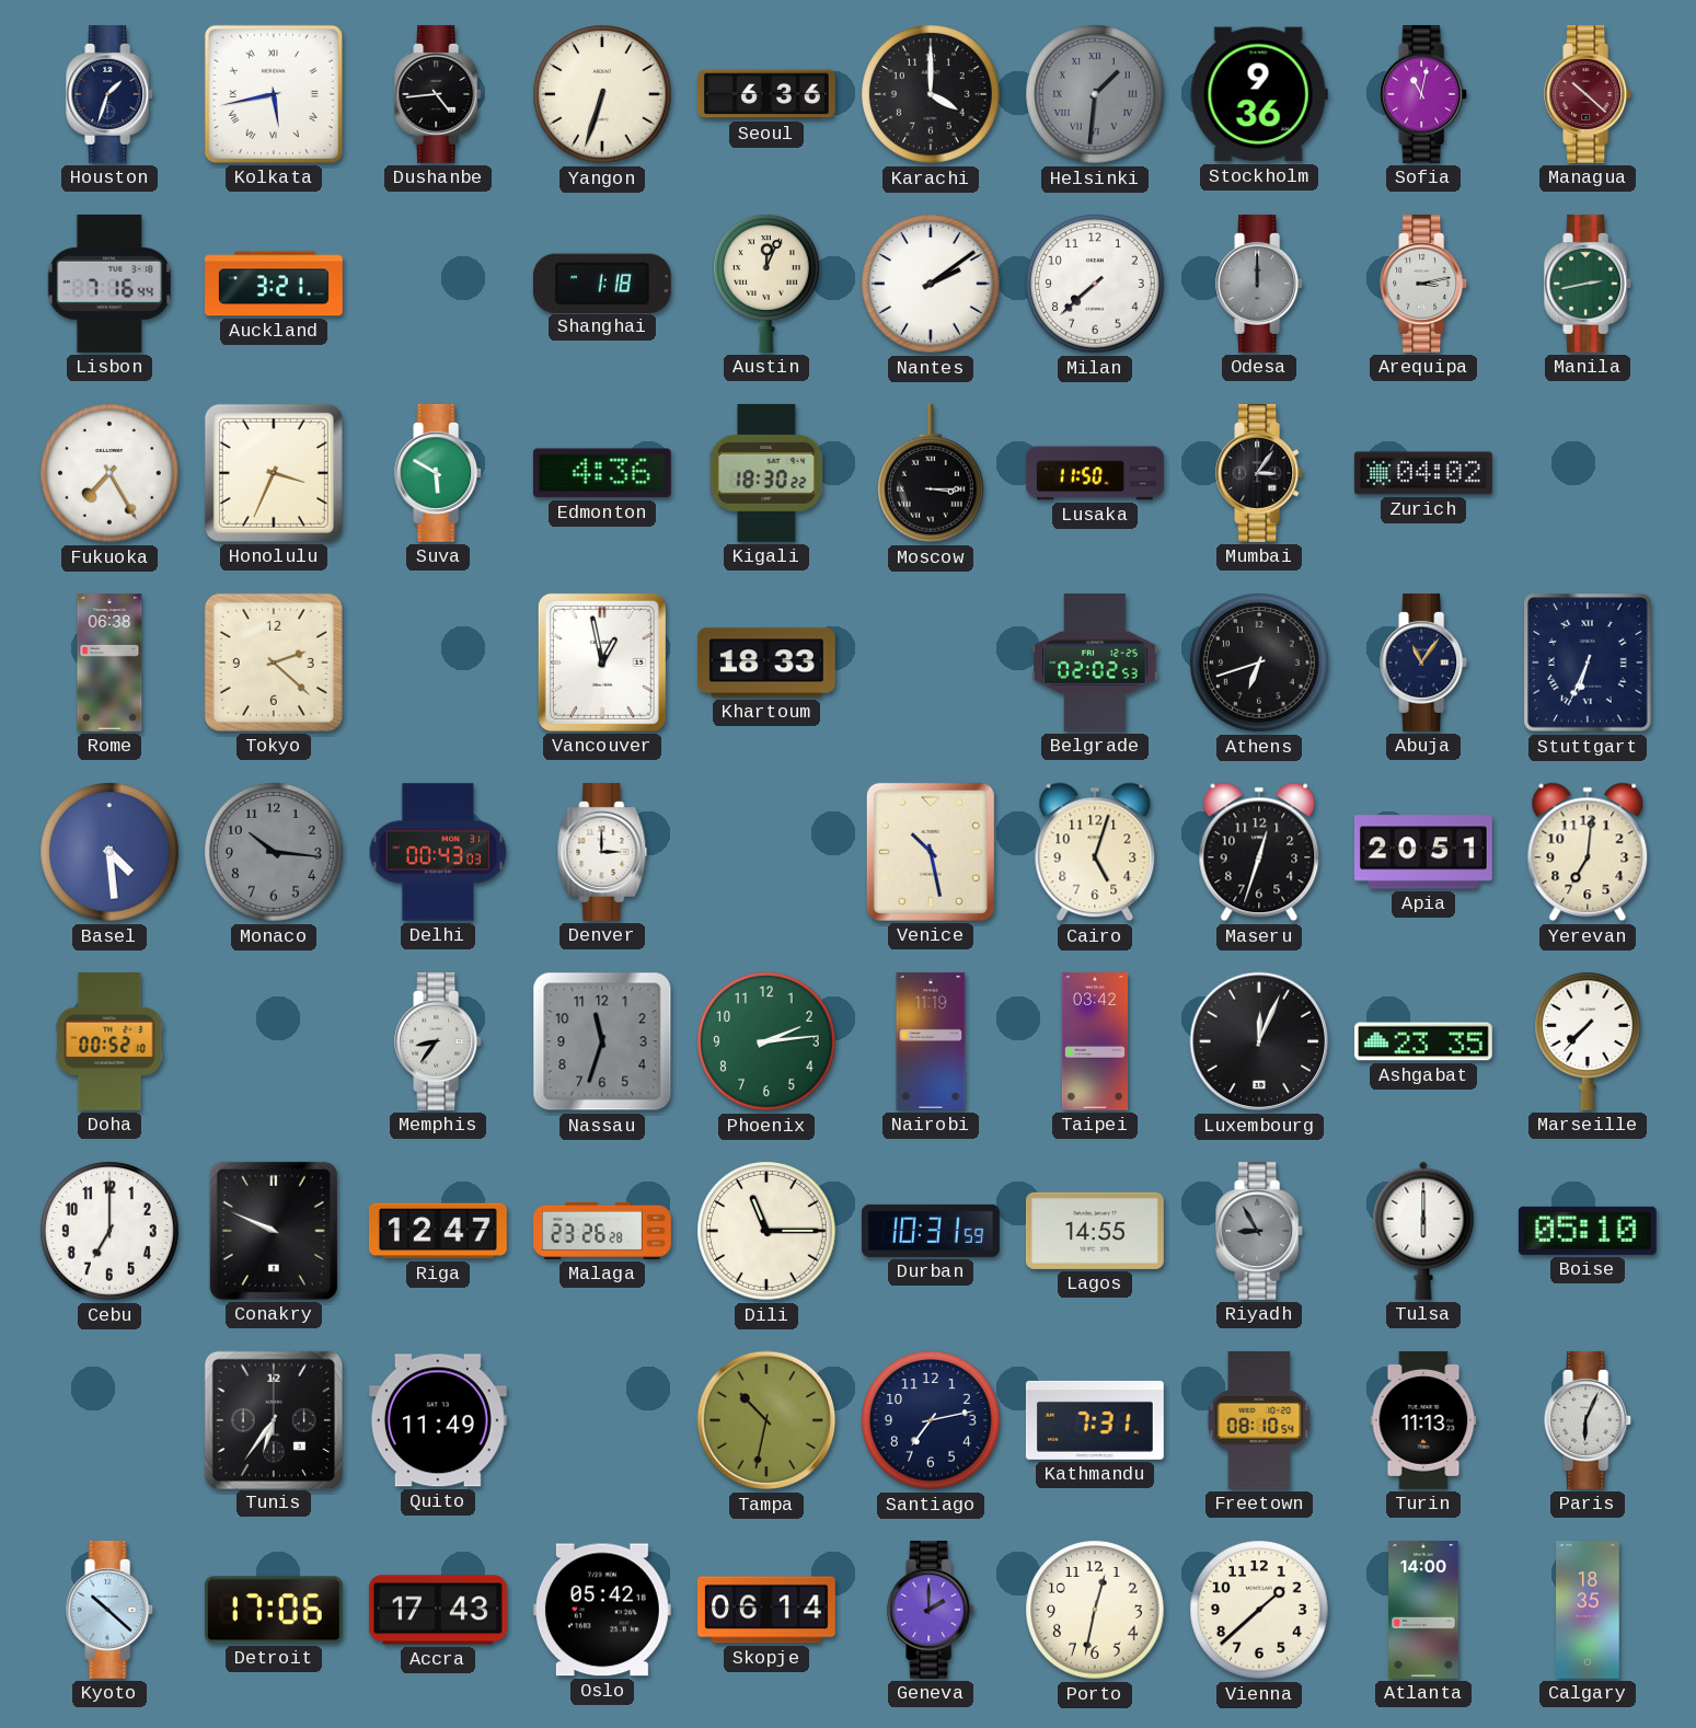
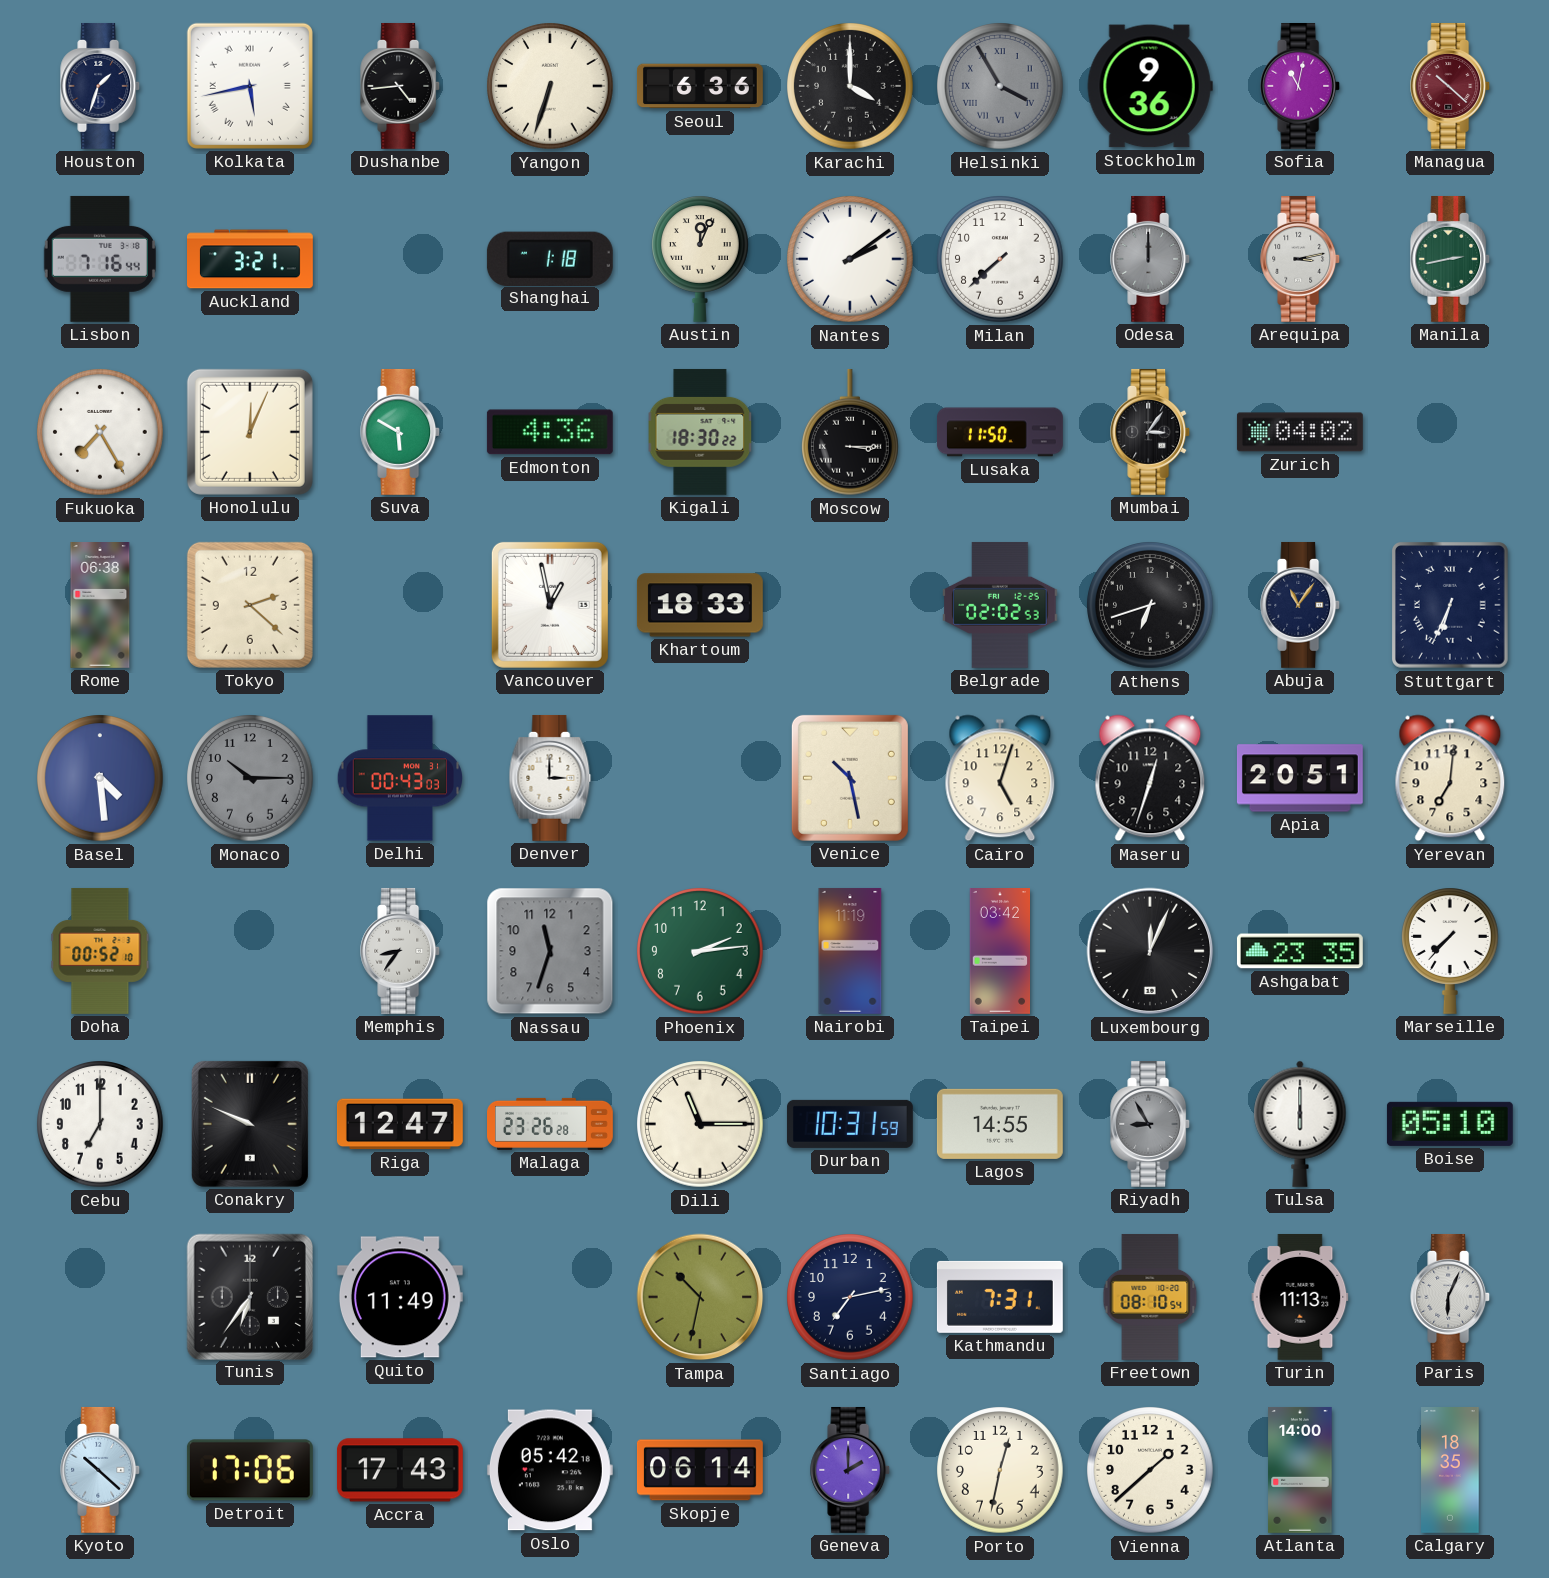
Helsinki: 1:31 -> 3:55 (1000, 86)
Honolulu: 3:34 -> 12:04 (250, 432)
Monaco: 10:16 -> 10:15 (250, 778)
